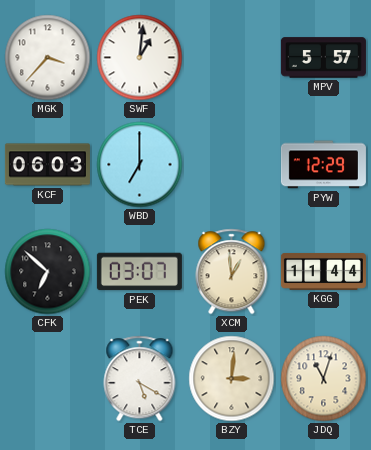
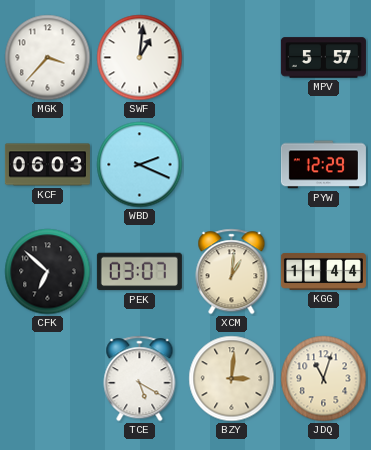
WBD: 7:00 -> 2:19 (140, 165)
XCM: 12:59 -> 1:01 (232, 272)
